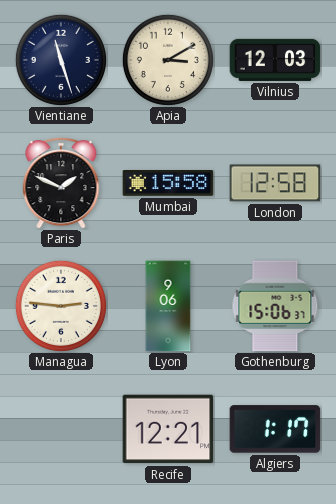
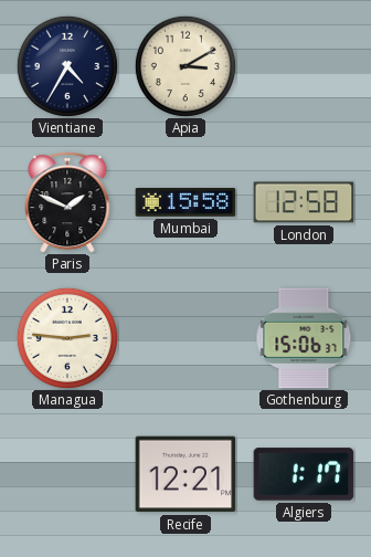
Vientiane: 11:27 -> 4:35 (67, 66)
Vilnius: 12:03 -> none (275, 60)
Lyon: 9:06 -> none (168, 306)
